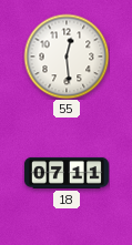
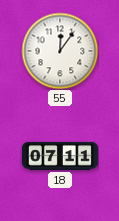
55: 12:29 -> 12:06 (60, 51)
